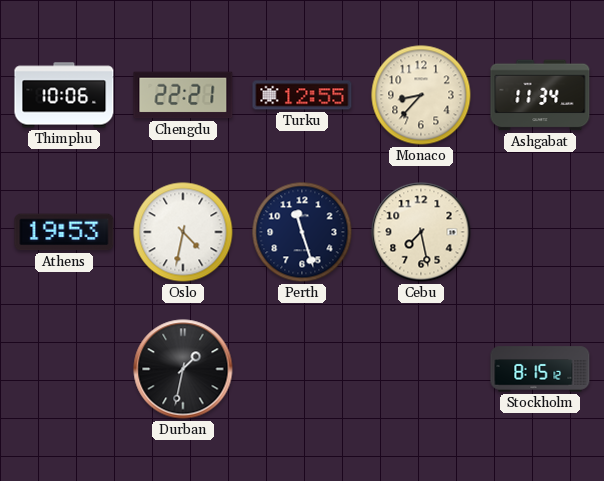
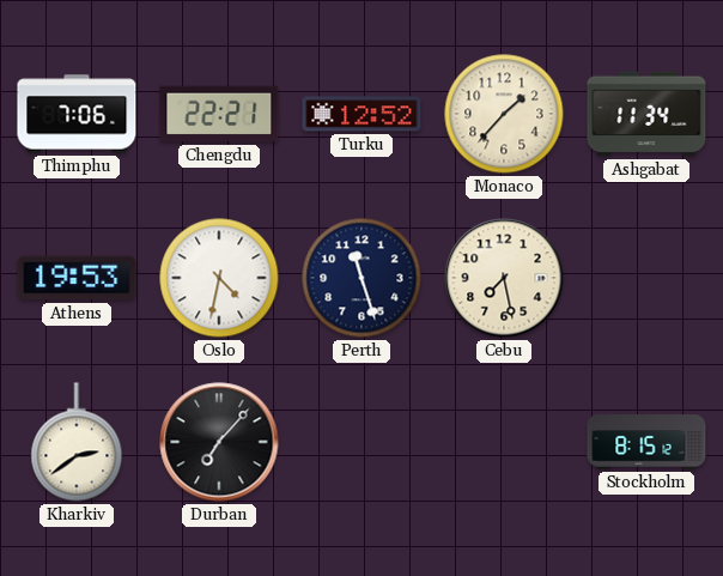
Thimphu: 10:06 -> 7:06 (77, 114)
Turku: 12:55 -> 12:52 (361, 114)
Monaco: 8:37 -> 1:37 (504, 114)
Kharkiv: none -> 2:39 (77, 442)
Durban: 1:32 -> 7:07 (219, 442)
